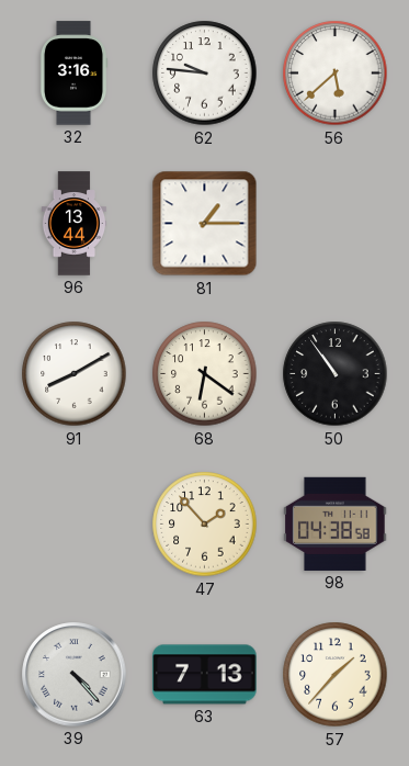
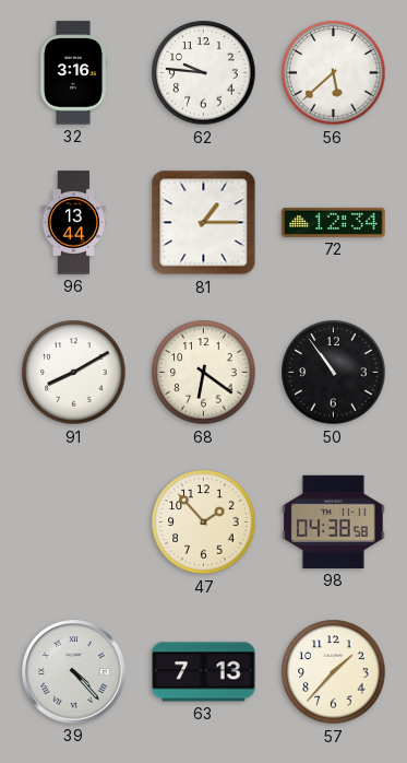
72: none -> 12:34 (334, 222)
